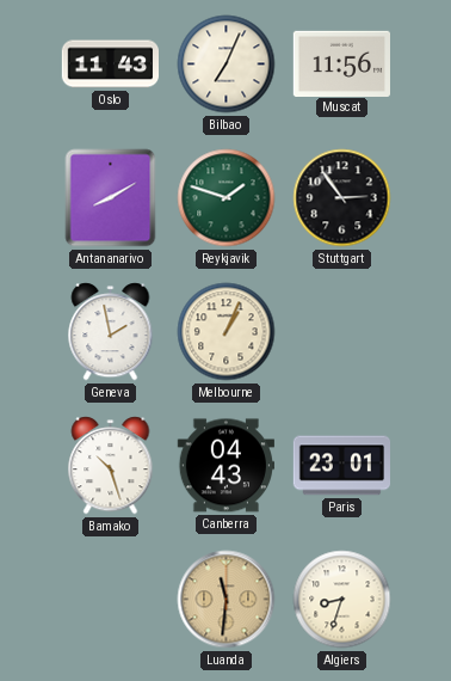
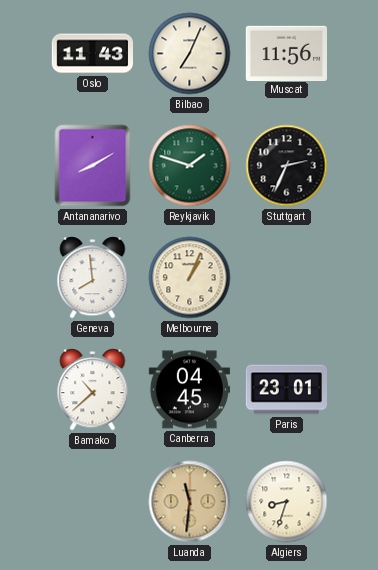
Stuttgart: 2:54 -> 2:34 (287, 166)
Geneva: 1:58 -> 7:59 (93, 278)
Bamako: 10:27 -> 10:38 (93, 390)
Canberra: 04:43 -> 04:45 (189, 390)
